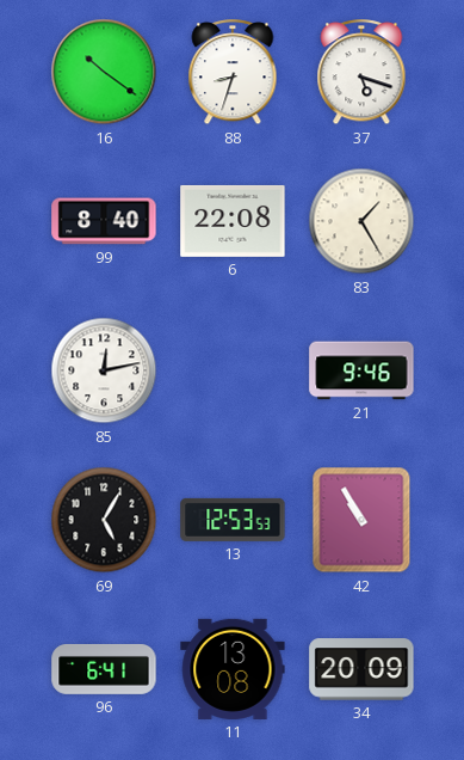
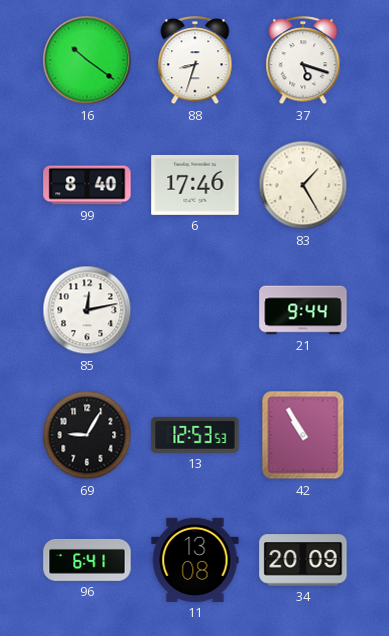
6: 22:08 -> 17:46 (195, 185)
21: 9:46 -> 9:44 (303, 310)
69: 5:05 -> 9:05 (87, 435)
